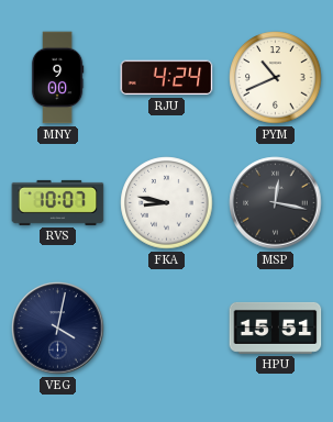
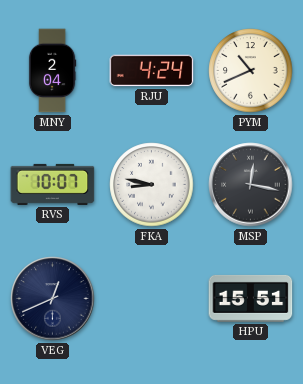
MNY: 9:00 -> 2:04 (52, 71)
VEG: 4:02 -> 12:41 (53, 299)
